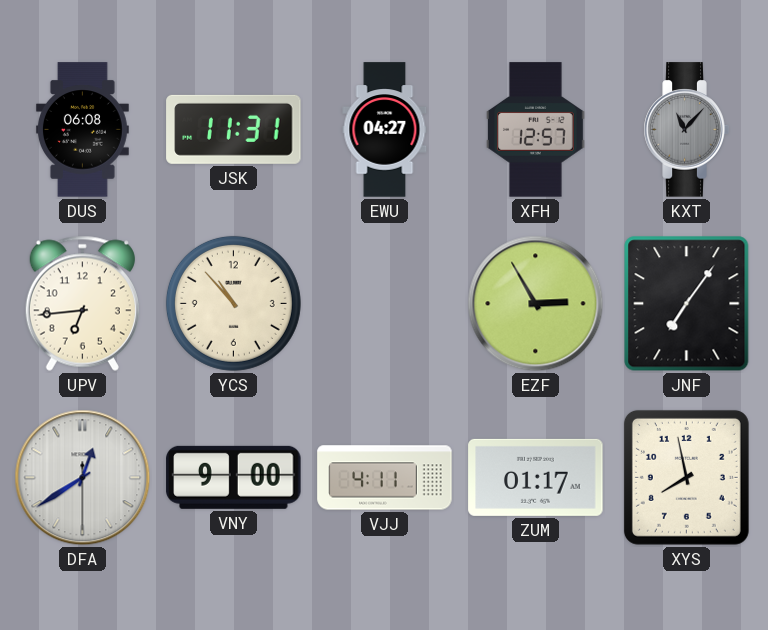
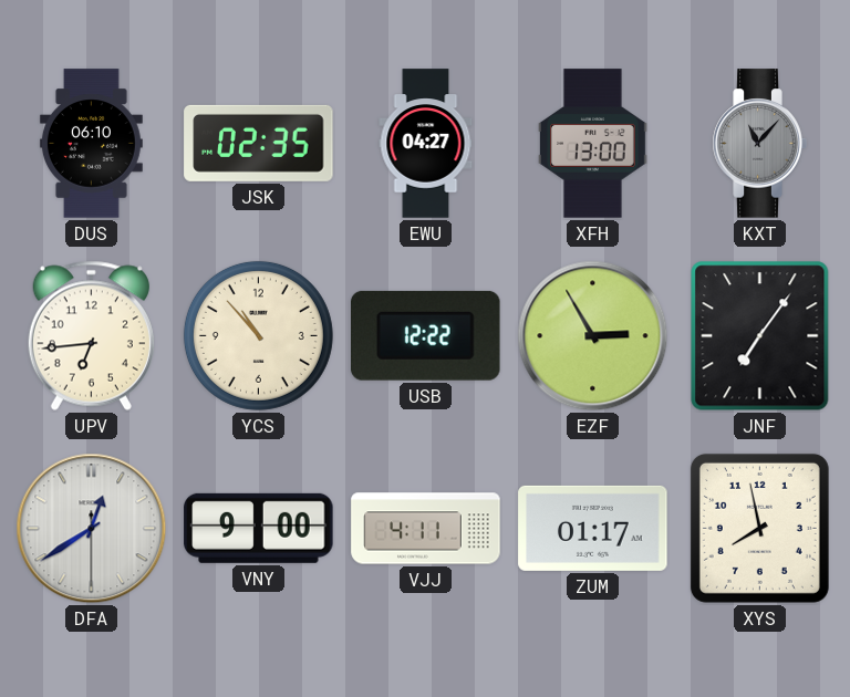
DUS: 06:08 -> 06:10 (91, 144)
JSK: 11:31 -> 02:35 (259, 143)
XFH: 12:57 -> 13:00 (593, 144)
USB: none -> 12:22 (426, 335)
